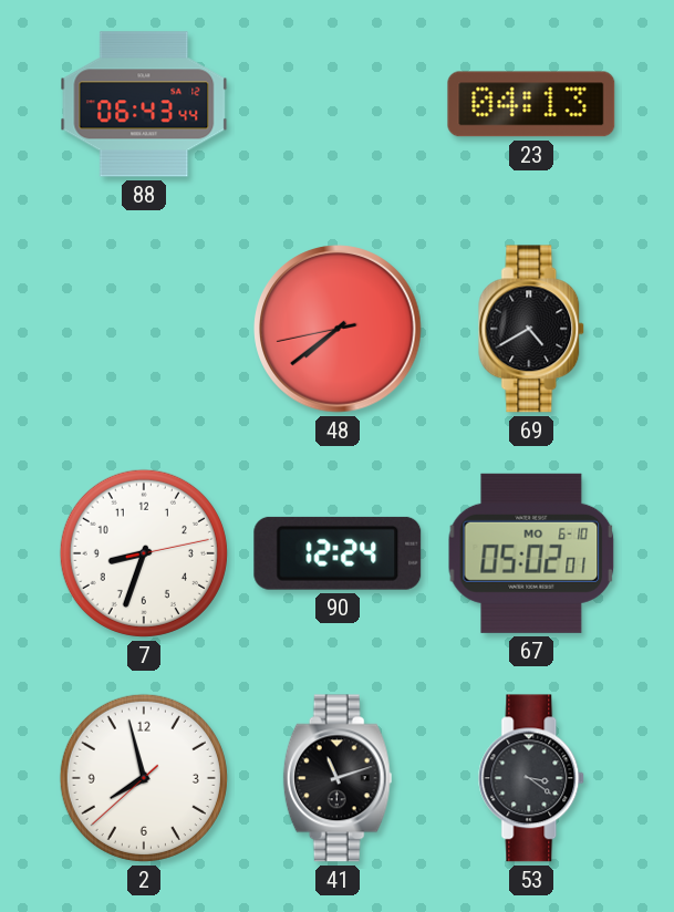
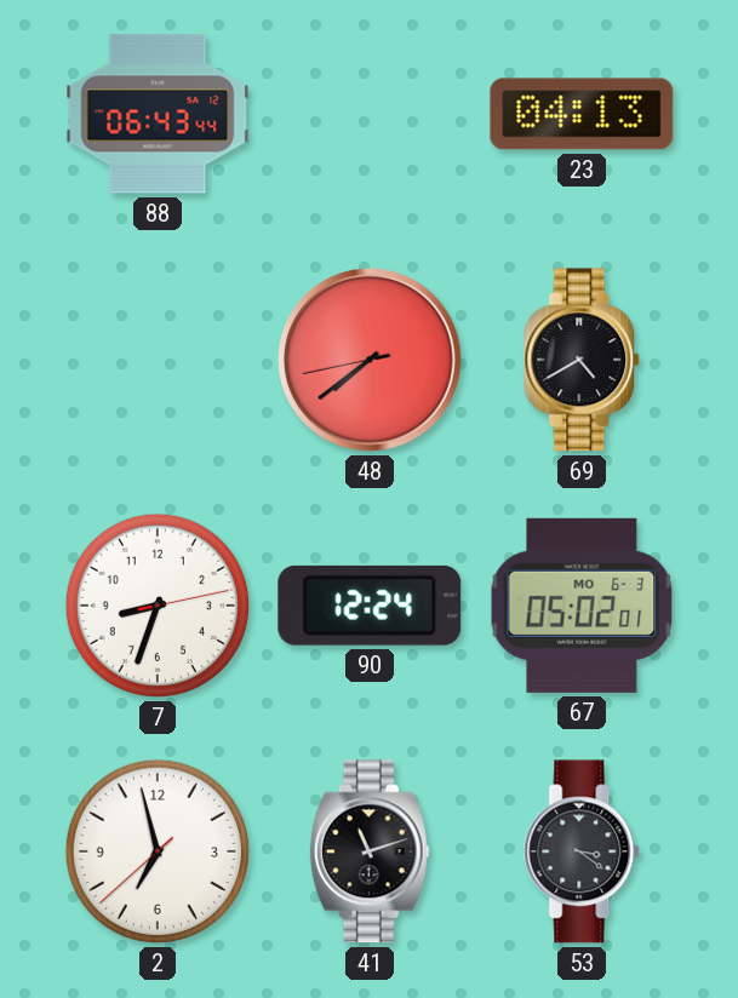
67 date: MO 6-10 -> MO 6-3 (582, 606)
2: 7:57 -> 6:57 (158, 851)
